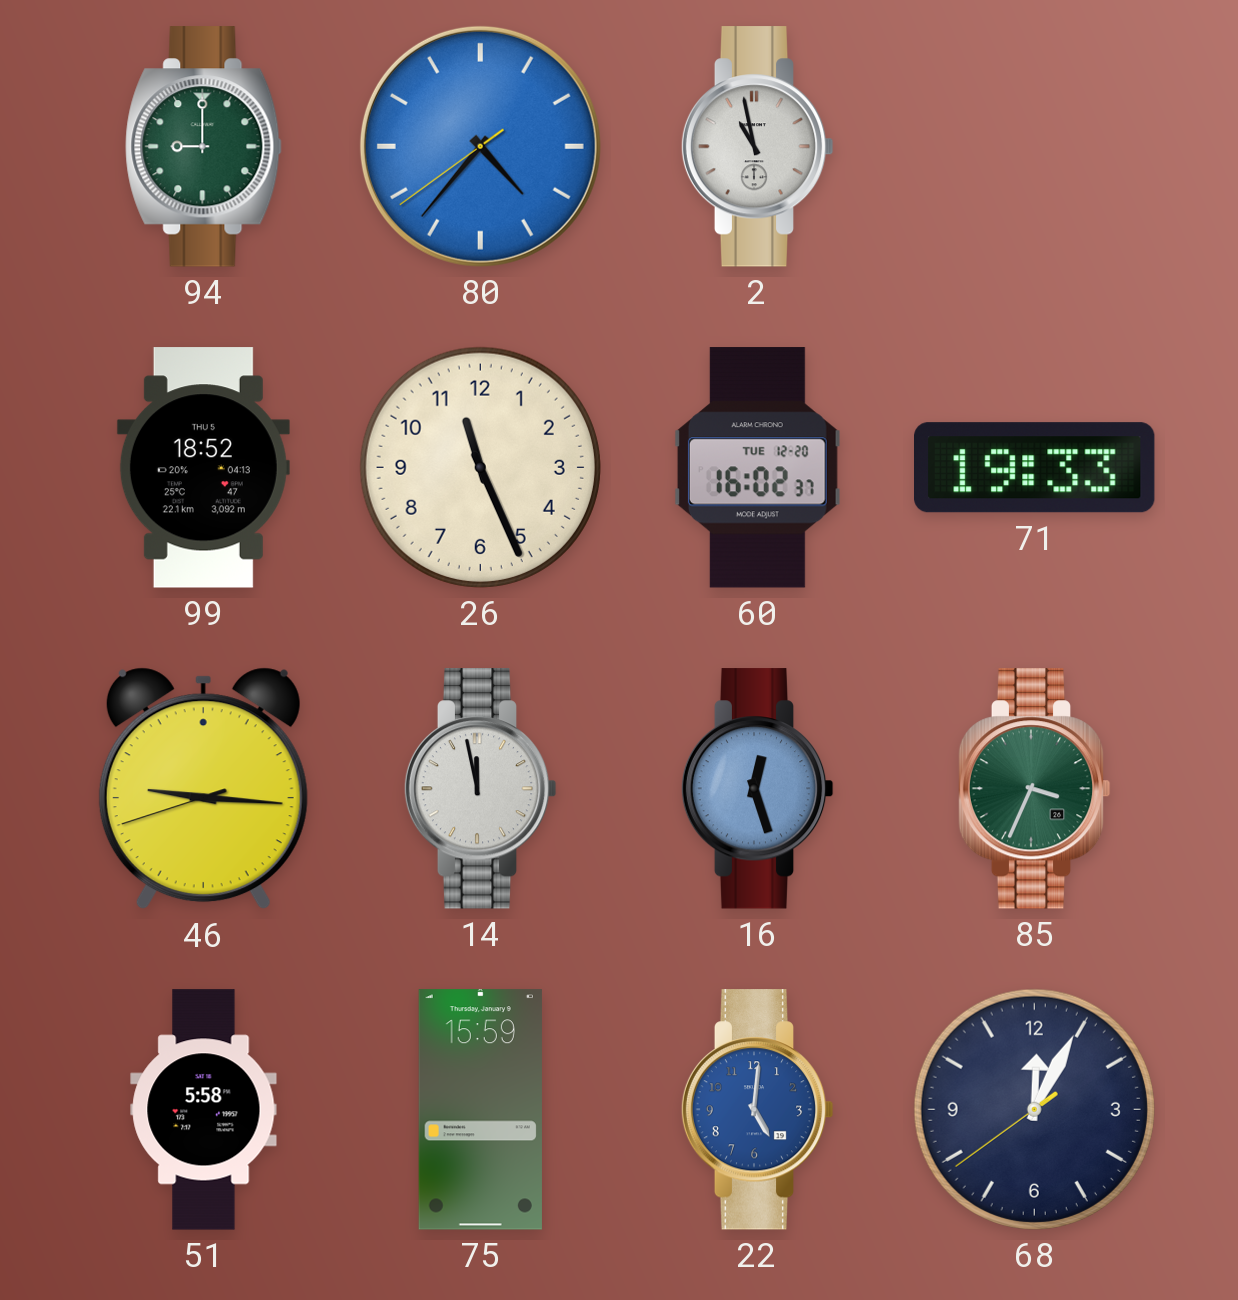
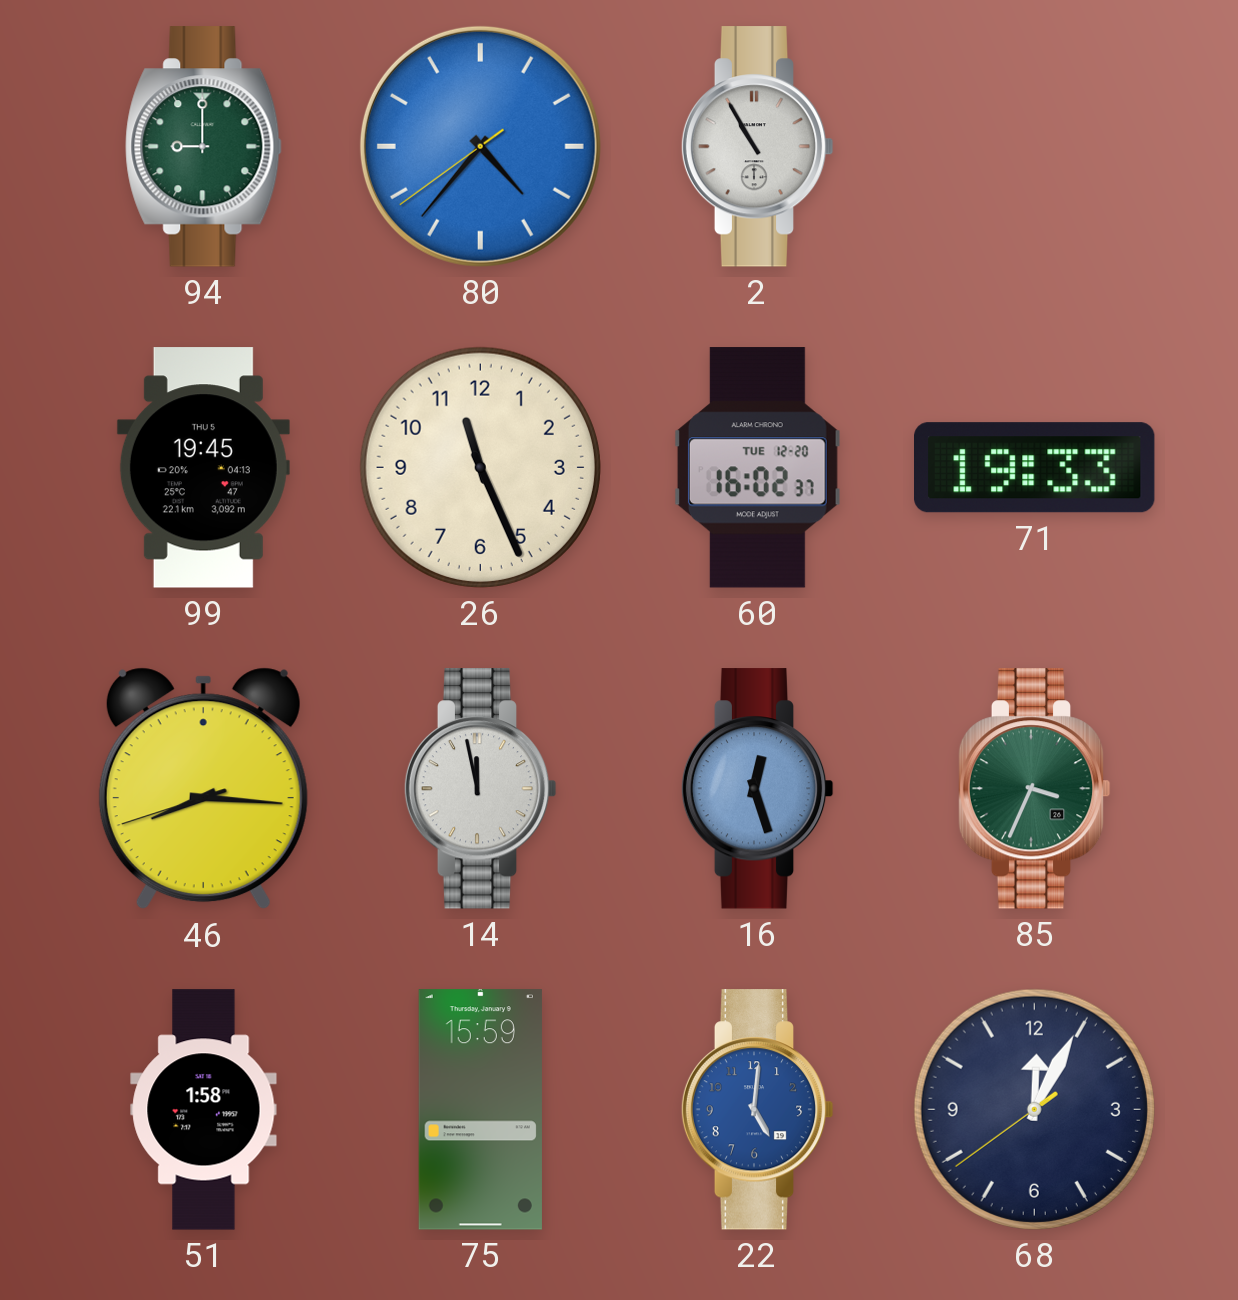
2: 10:58 -> 10:55 (757, 147)
99: 18:52 -> 19:45 (203, 468)
46: 9:15 -> 8:15 (203, 789)
51: 5:58 -> 1:58 (204, 1110)
